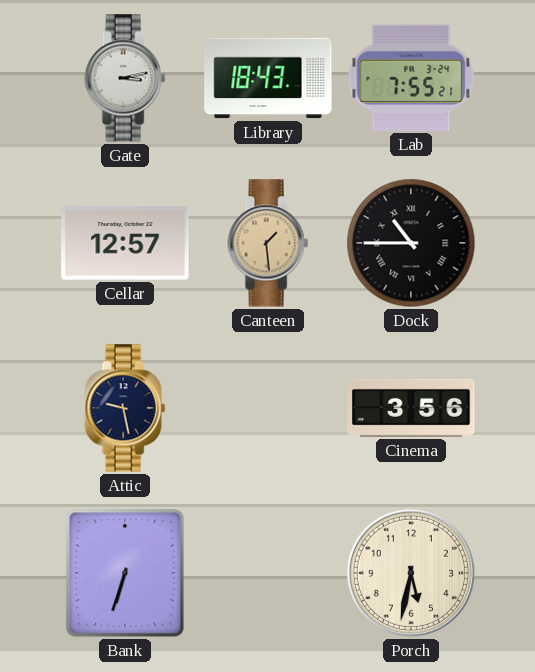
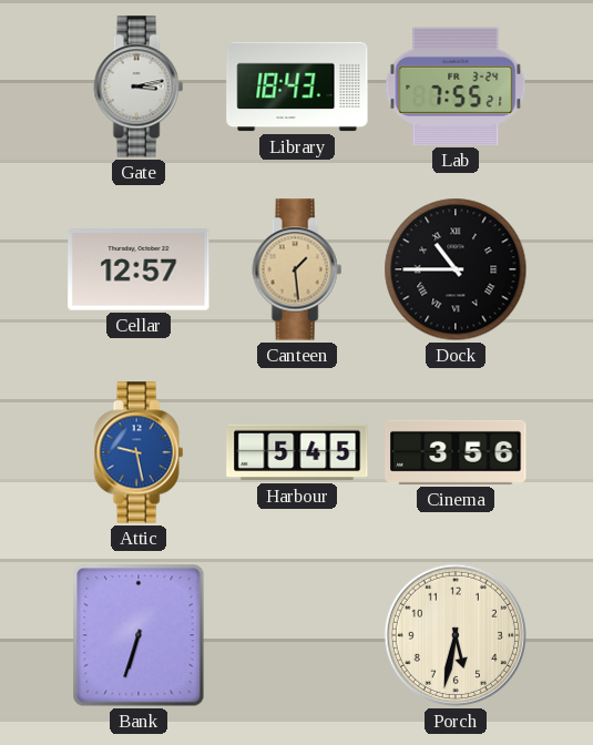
Attic dial: navy -> blue (139, 452)
Harbour: none -> 5:45 (297, 452)
